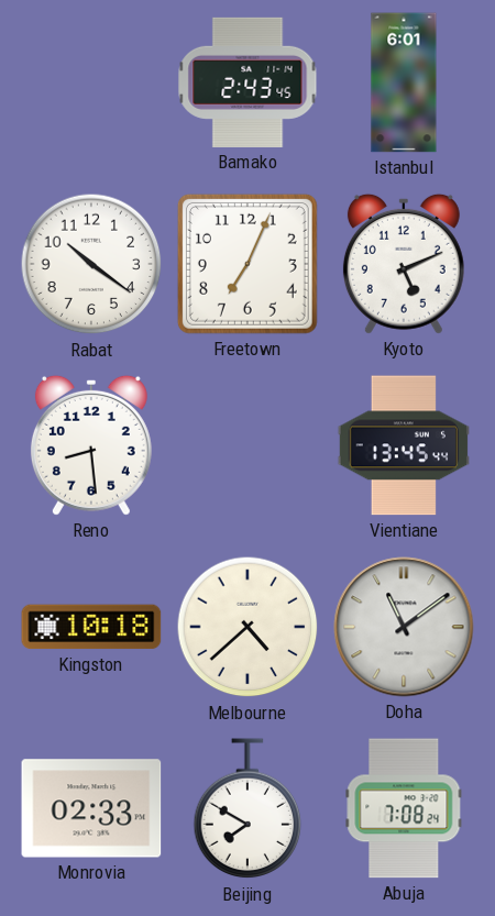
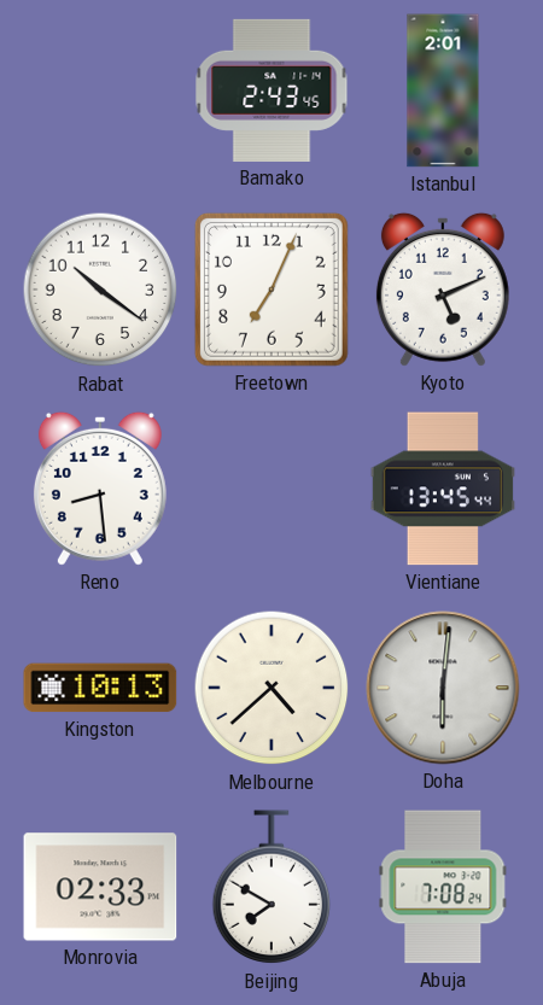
Istanbul: 6:01 -> 2:01 (443, 90)
Kingston: 10:18 -> 10:13 (100, 688)
Doha: 11:09 -> 6:01 (443, 688)
